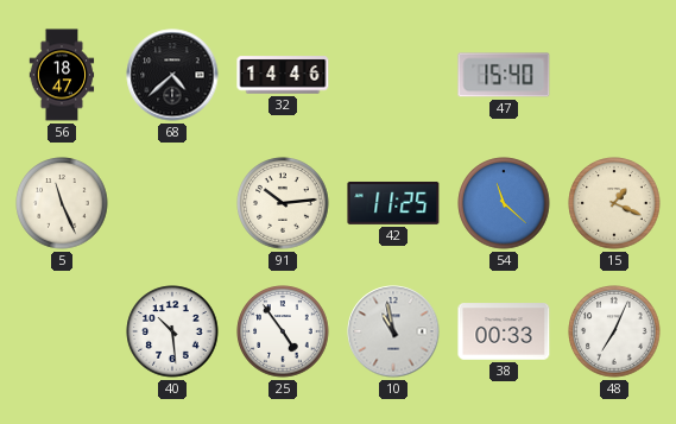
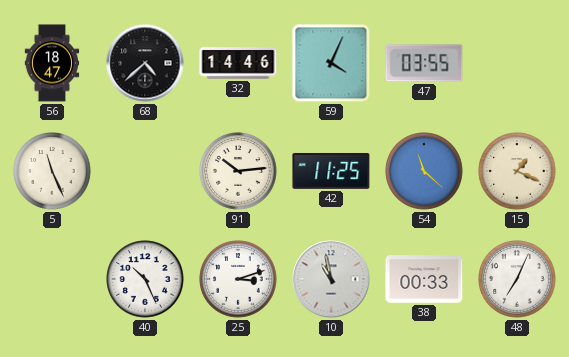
59: none -> 4:04 (331, 63)
47: 15:40 -> 03:55 (424, 63)
40: 10:29 -> 10:26 (145, 279)
25: 4:54 -> 3:12 (238, 279)
